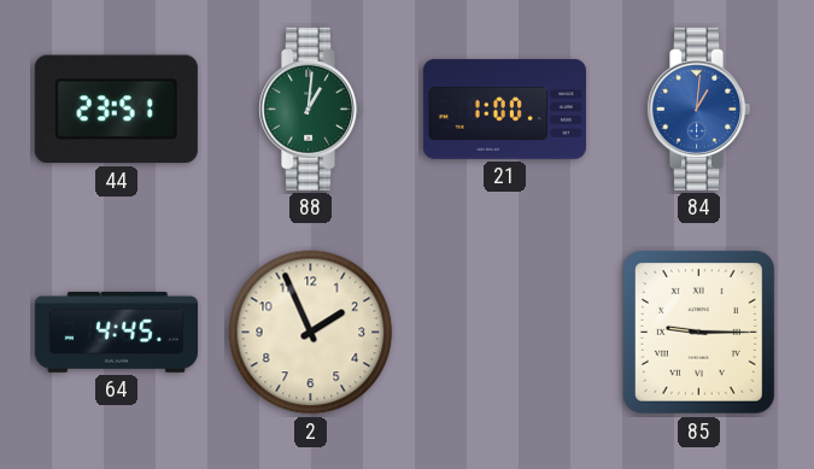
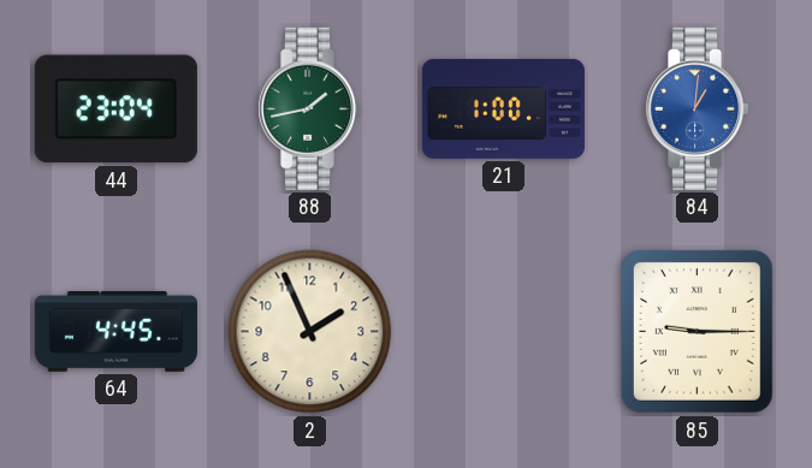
44: 23:51 -> 23:04 (115, 109)
88: 1:01 -> 1:43 (309, 108)
